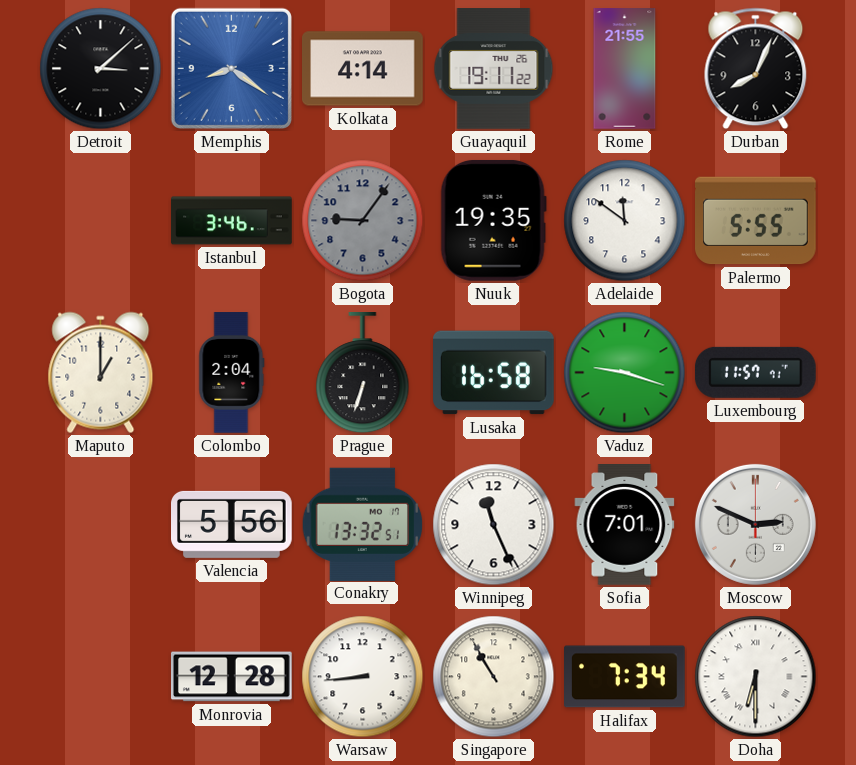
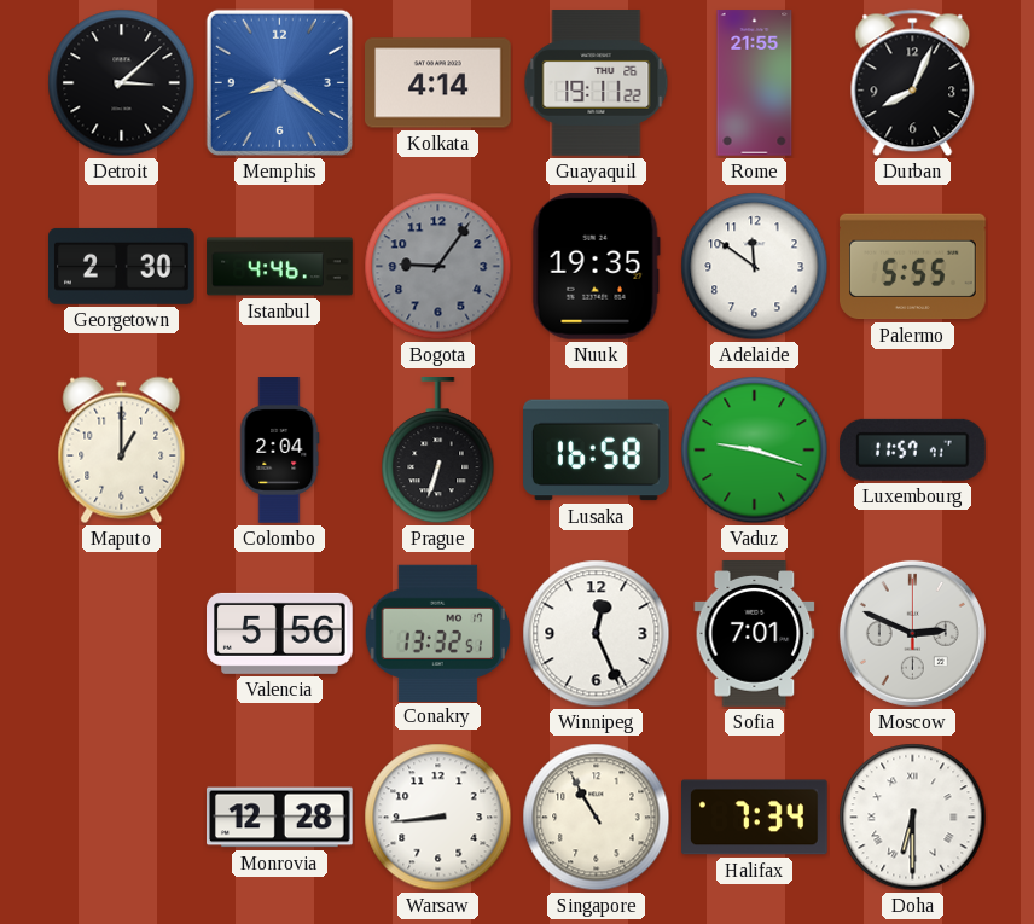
Georgetown: none -> 2:30 (122, 266)
Istanbul: 3:46 -> 4:46 (280, 267)
Winnipeg: 11:26 -> 12:26 (597, 634)
